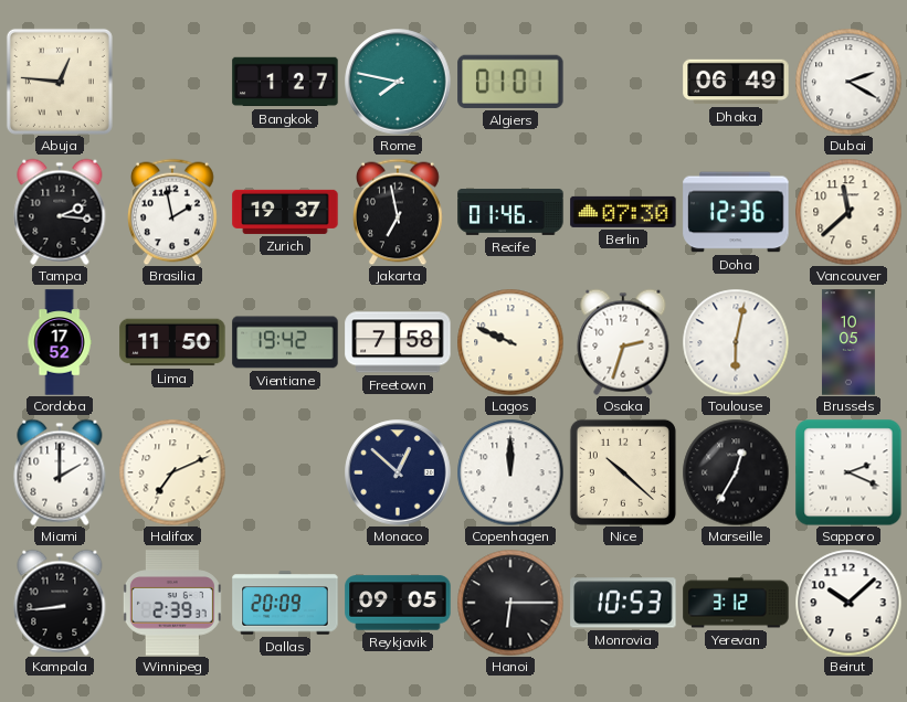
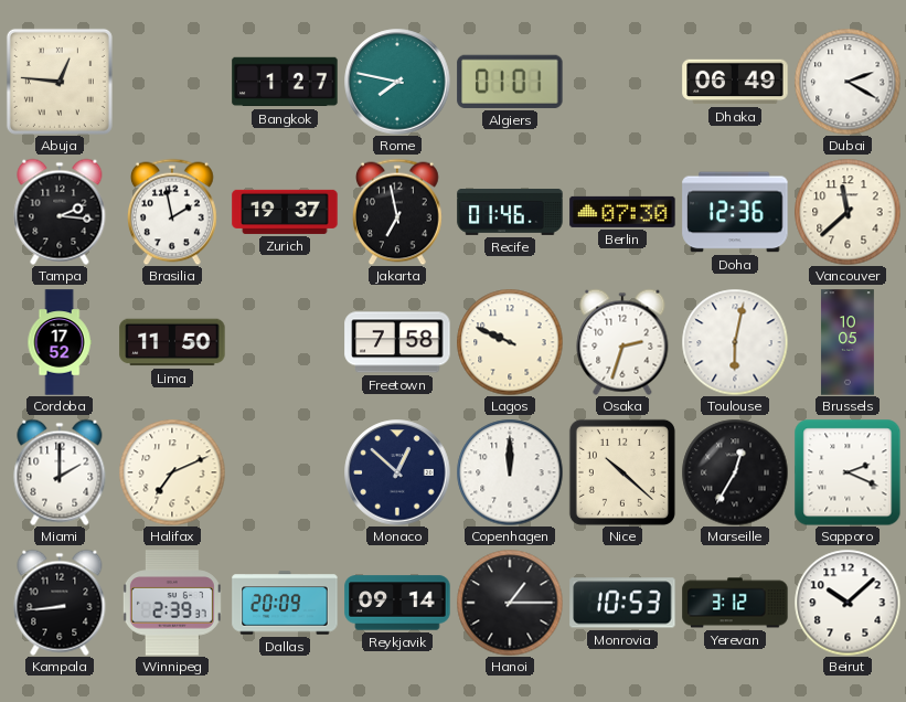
Vientiane: 19:42 -> none (285, 342)
Reykjavik: 09:05 -> 09:14 (397, 603)
Hanoi: 6:15 -> 1:15 (510, 603)
